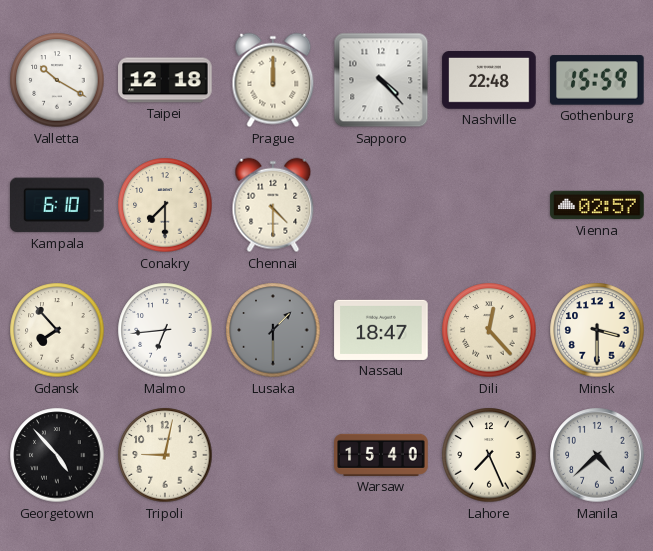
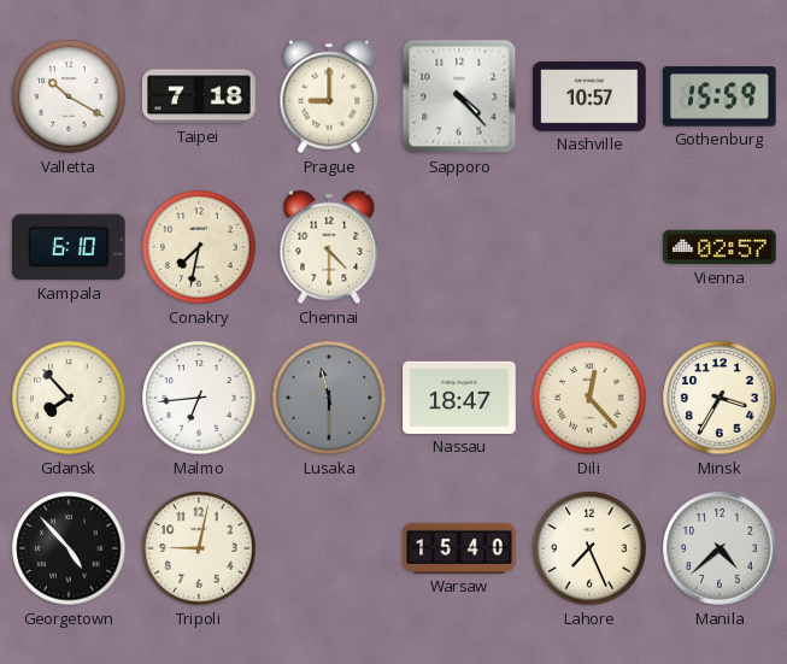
Taipei: 12:18 -> 7:18 (199, 96)
Prague: 12:00 -> 9:00 (329, 96)
Nashville: 22:48 -> 10:57 (589, 98)
Conakry: 7:30 -> 7:32 (199, 247)
Lusaka: 1:30 -> 11:30 (329, 398)
Minsk: 3:30 -> 3:35 (720, 398)
